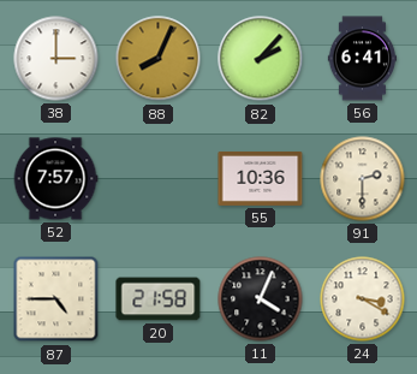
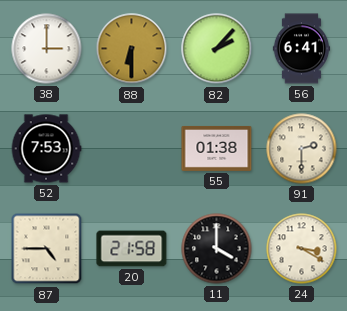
88: 8:04 -> 6:30 (132, 49)
52: 7:57 -> 7:53 (46, 149)
55: 10:36 -> 01:38 (217, 148)
11: 4:04 -> 4:00 (217, 249)
